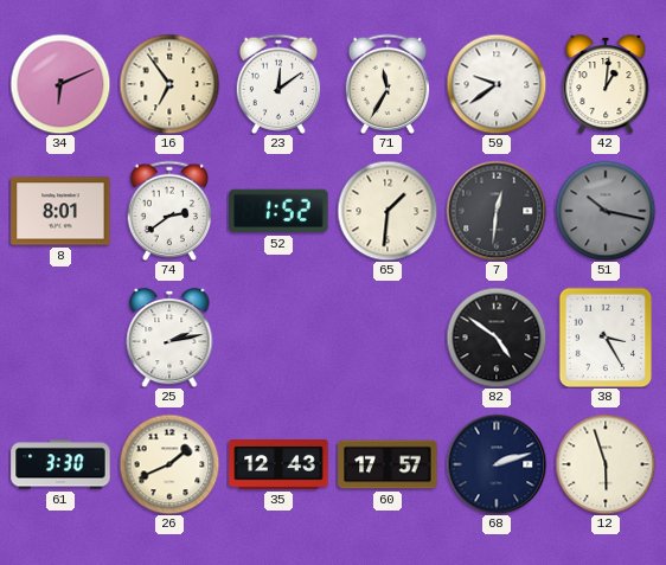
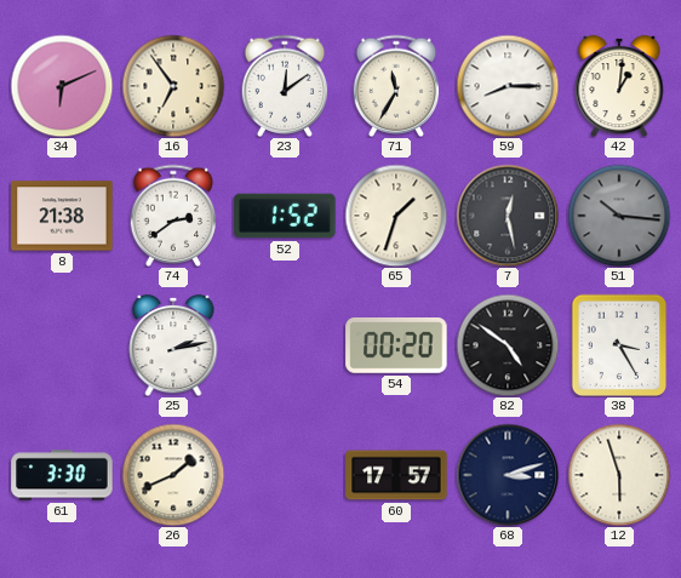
59: 9:39 -> 8:15 (508, 86)
8: 8:01 -> 21:38 (62, 216)
65: 1:31 -> 1:33 (396, 216)
7: 12:31 -> 12:28 (508, 216)
51: 10:17 -> 10:16 (619, 216)
54: none -> 00:20 (396, 347)
35: 12:43 -> none (278, 466)
68: 2:12 -> 3:12 (508, 475)
